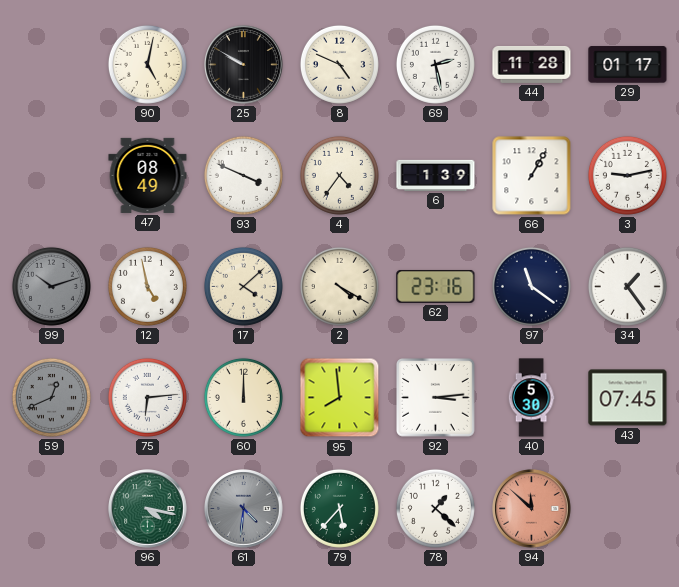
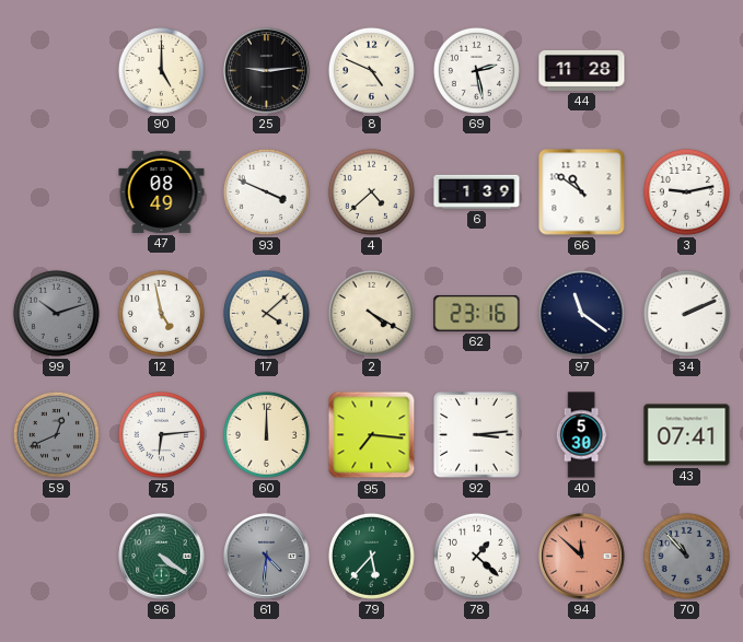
90: 5:02 -> 5:00 (161, 70)
25: 9:50 -> 9:14 (267, 71)
29: 01:17 -> none (628, 65)
4: 4:36 -> 4:38 (371, 191)
66: 1:05 -> 10:51 (582, 192)
34: 1:24 -> 2:11 (686, 313)
95: 7:59 -> 7:16 (372, 435)
43: 07:45 -> 07:41 (687, 435)
96: 4:17 -> 4:21 (162, 557)
70: none -> 10:53 (686, 556)
